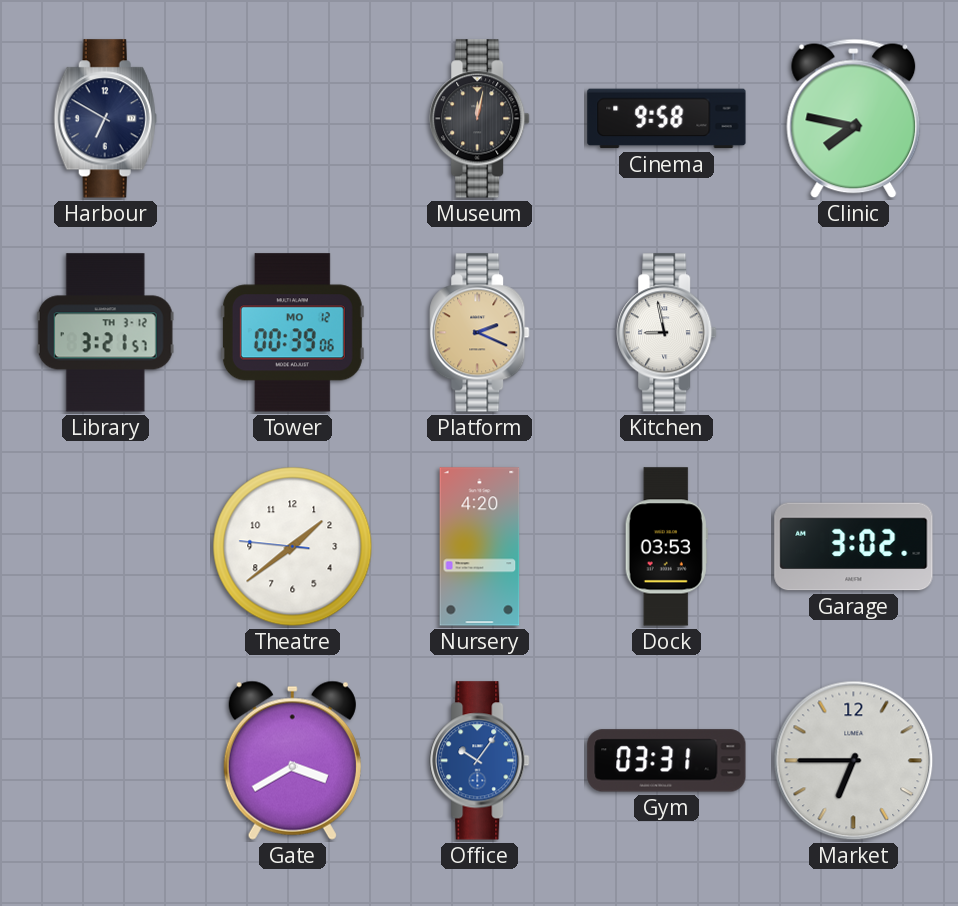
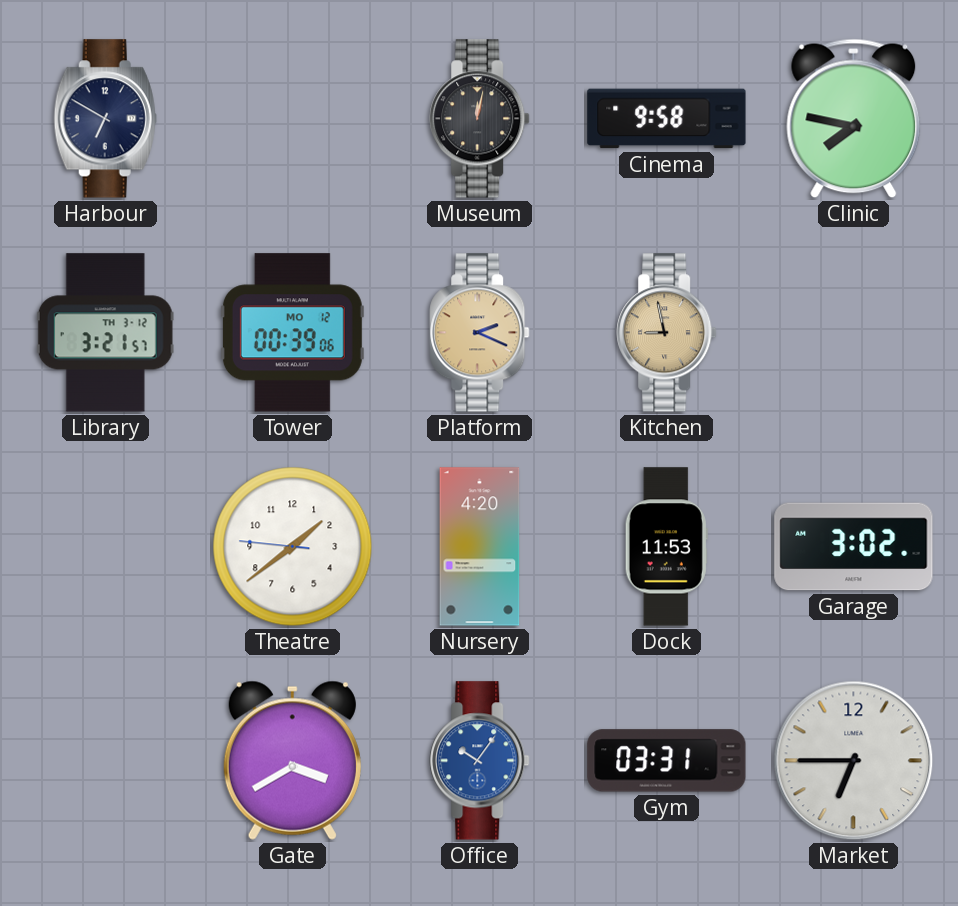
Kitchen dial: white -> champagne (667, 333)
Dock: 03:53 -> 11:53 (666, 547)
